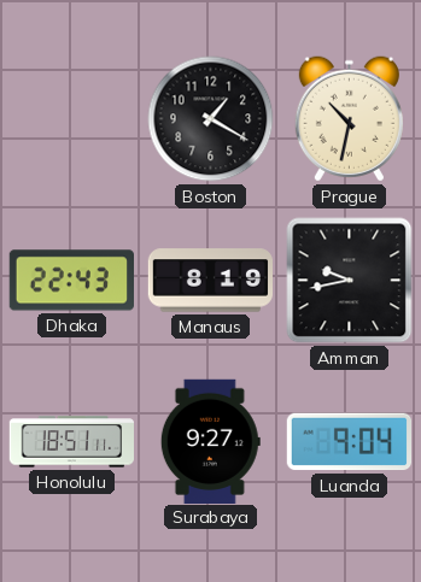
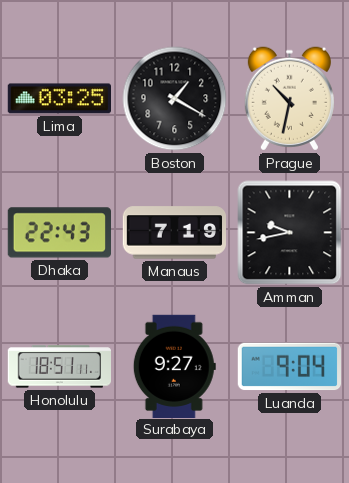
Lima: none -> 03:25 (59, 99)
Manaus: 8:19 -> 7:19 (174, 233)
